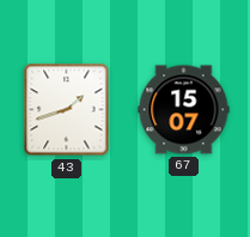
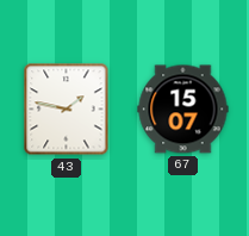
43: 1:42 -> 1:47 (67, 110)
